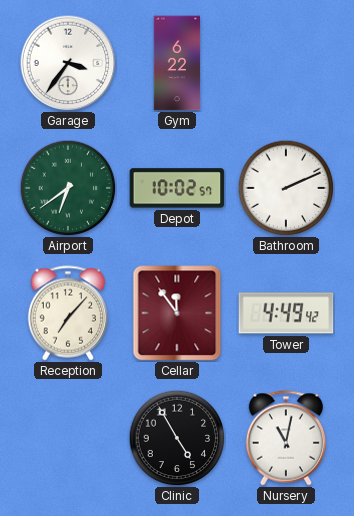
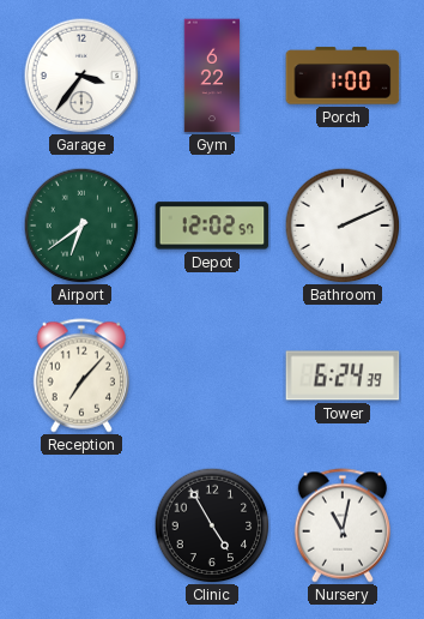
Porch: none -> 1:00 (343, 76)
Depot: 10:02 -> 12:02 (212, 226)
Cellar: 11:54 -> none (177, 313)
Tower: 4:49 -> 6:24 (343, 375)
